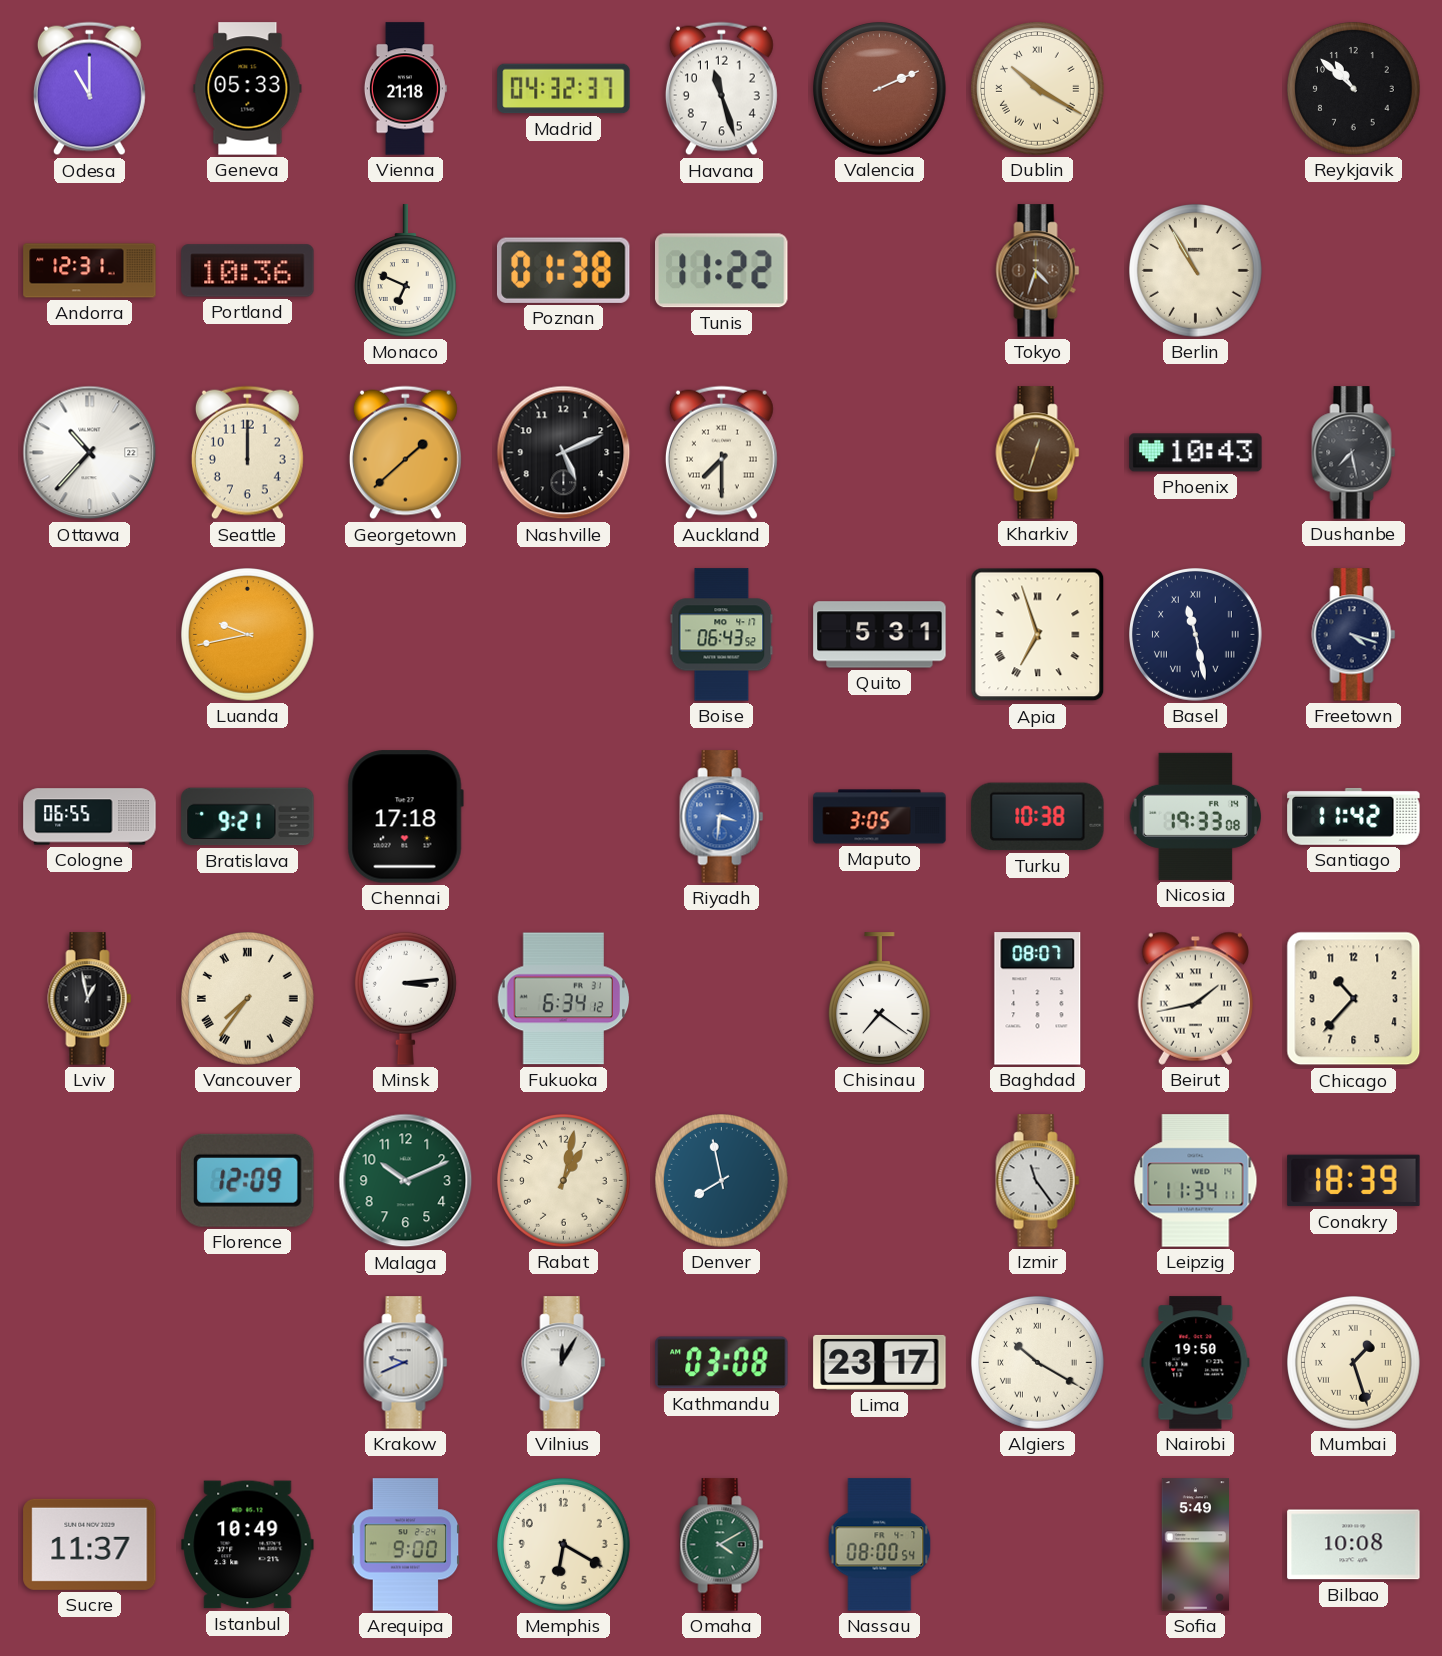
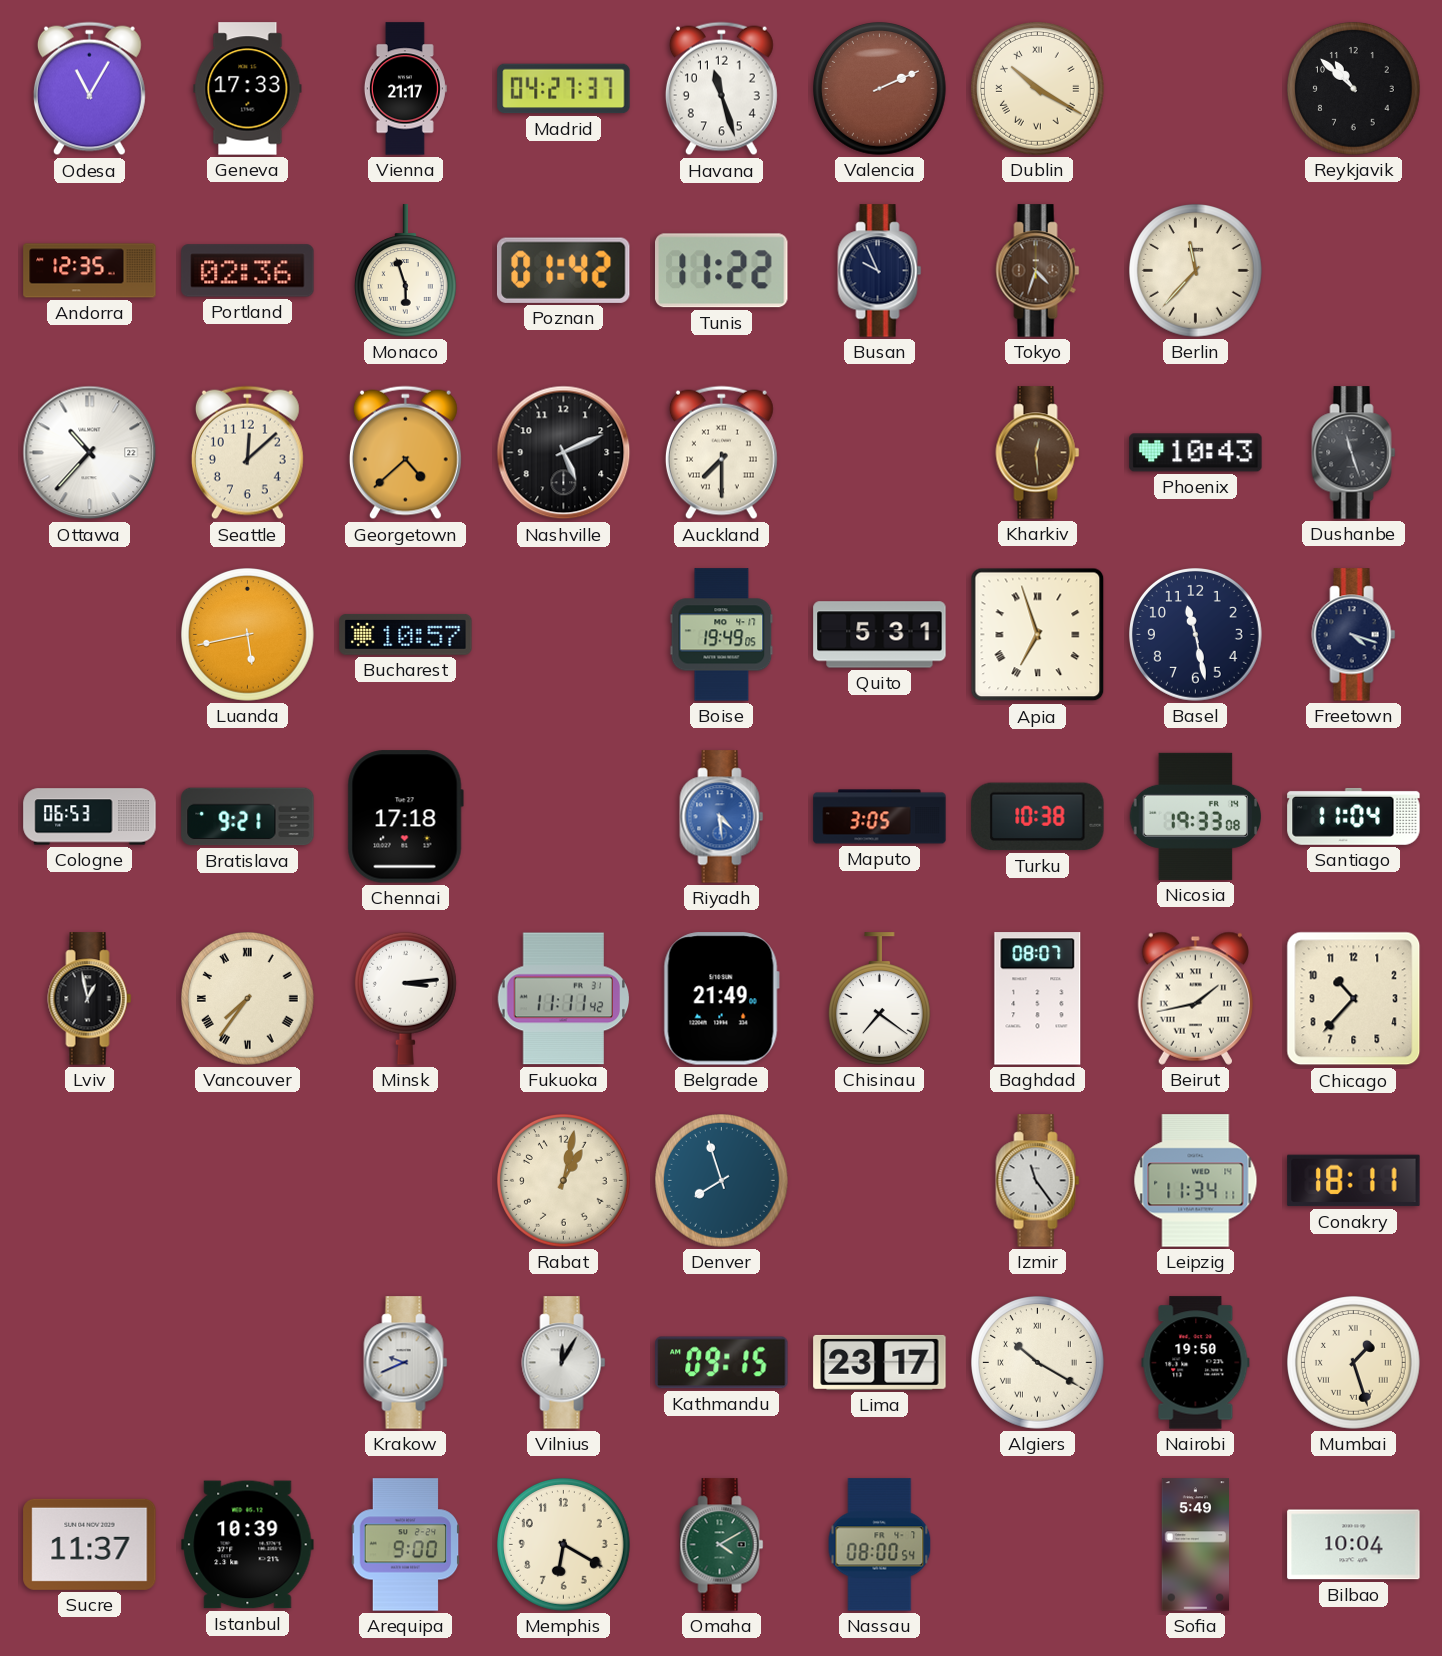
Odesa: 11:00 -> 11:05 (89, 89)
Geneva: 05:33 -> 17:33 (248, 89)
Vienna: 21:18 -> 21:17 (405, 89)
Madrid: 04:32 -> 04:27 (564, 89)
Andorra: 12:31 -> 12:35 (90, 271)
Portland: 10:36 -> 02:36 (248, 271)
Monaco: 6:49 -> 5:57 (405, 271)
Poznan: 01:38 -> 01:42 (563, 270)
Busan: none -> 9:56 (880, 271)
Berlin: 10:55 -> 11:37 (1196, 271)
Seattle: 12:00 -> 12:08 (247, 453)
Georgetown: 1:38 -> 4:38 (405, 453)
Kharkiv: 12:33 -> 12:29 (1038, 453)
Dushanbe: 7:28 -> 11:27 (1354, 453)
Luanda: 9:43 -> 5:43 (248, 635)
Bucharest: none -> 10:57 (406, 634)
Boise: 06:43 -> 19:49 (722, 635)
Basel numerals: Roman -> Arabic (1196, 635)
Cologne: 06:55 -> 06:53 (90, 817)
Riyadh: 3:31 -> 4:29 (722, 817)
Santiago: 11:42 -> 11:04 (1354, 816)
Fukuoka: 6:34 -> 11:11 (564, 999)
Belgrade: none -> 21:49 (721, 999)
Florence: 12:09 -> none (247, 1180)
Malaga: 10:11 -> none (406, 1181)
Denver: 7:58 -> 7:57 (722, 1181)
Conakry: 18:39 -> 18:11 (1354, 1181)
Kathmandu: 03:08 -> 09:15 (722, 1363)
Istanbul: 10:49 -> 10:39 (248, 1545)
Bilbao: 10:08 -> 10:04 (1354, 1545)
